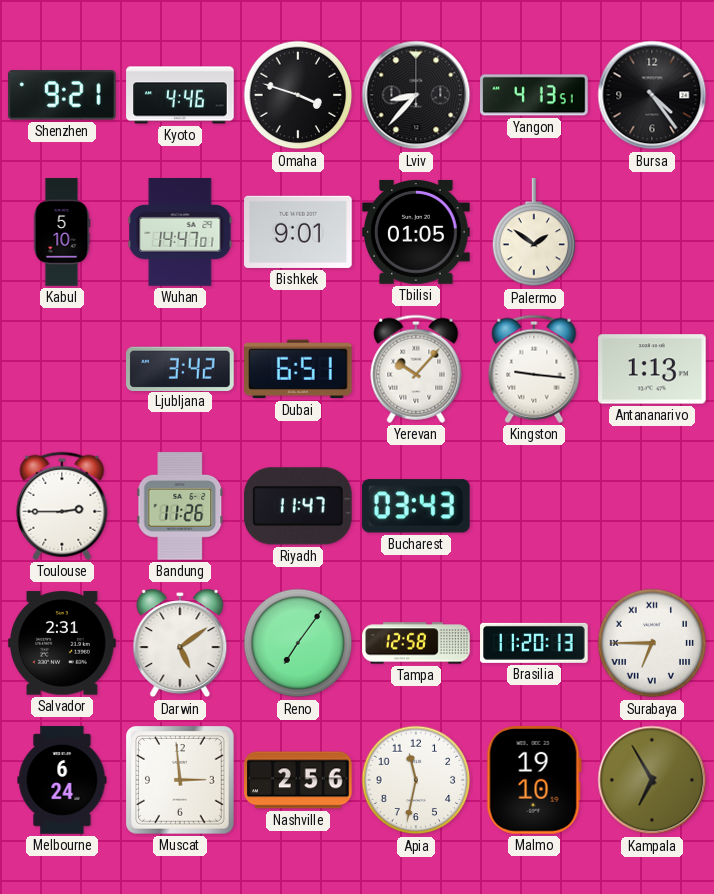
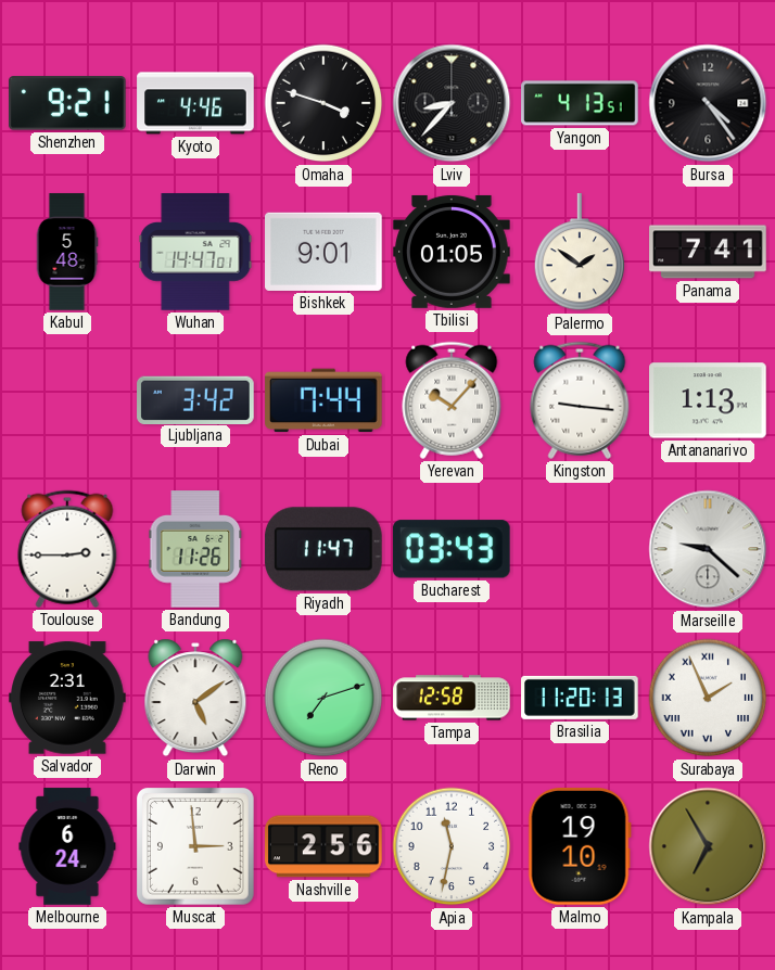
Kabul: 5:10 -> 5:48 (67, 252)
Panama: none -> 7:41 (708, 252)
Dubai: 6:51 -> 7:44 (325, 400)
Marseille: none -> 9:22 (708, 549)
Reno: 7:06 -> 7:12 (323, 698)
Surabaya: 6:45 -> 1:56 (708, 698)
